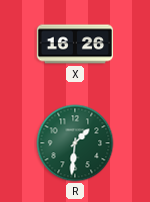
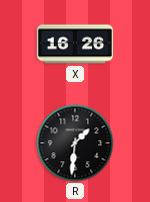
R dial: green -> black (75, 143)
